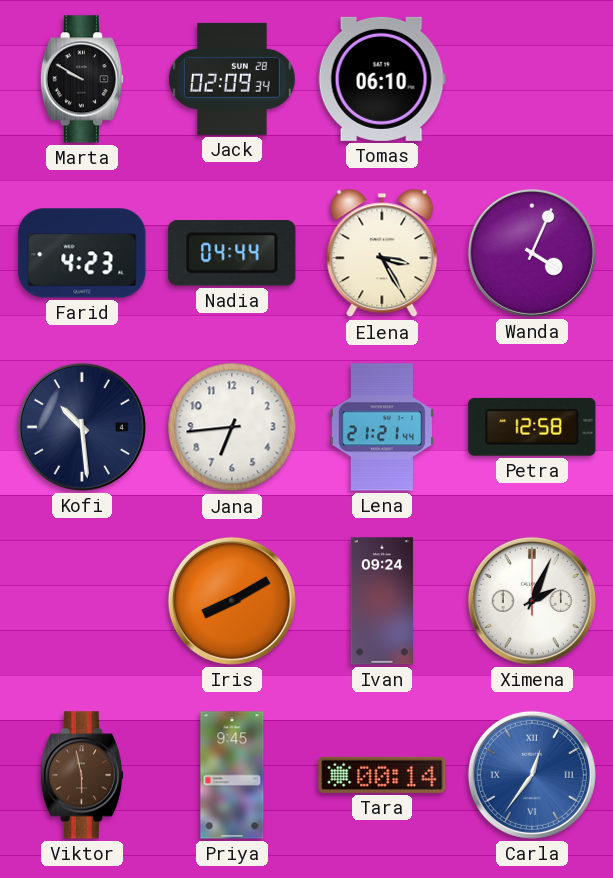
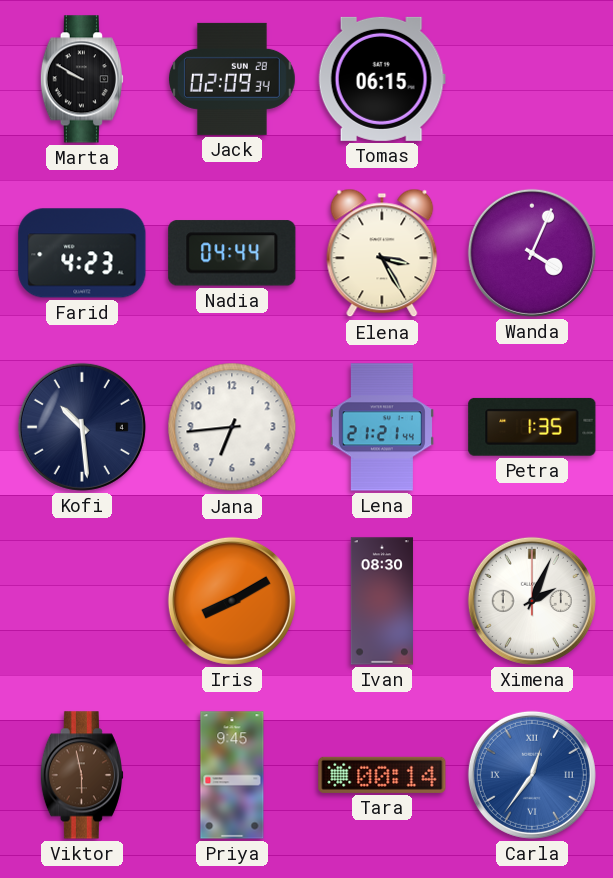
Tomas: 06:10 -> 06:15 (382, 79)
Petra: 12:58 -> 1:35 (532, 427)
Ivan: 09:24 -> 08:30 (382, 601)
